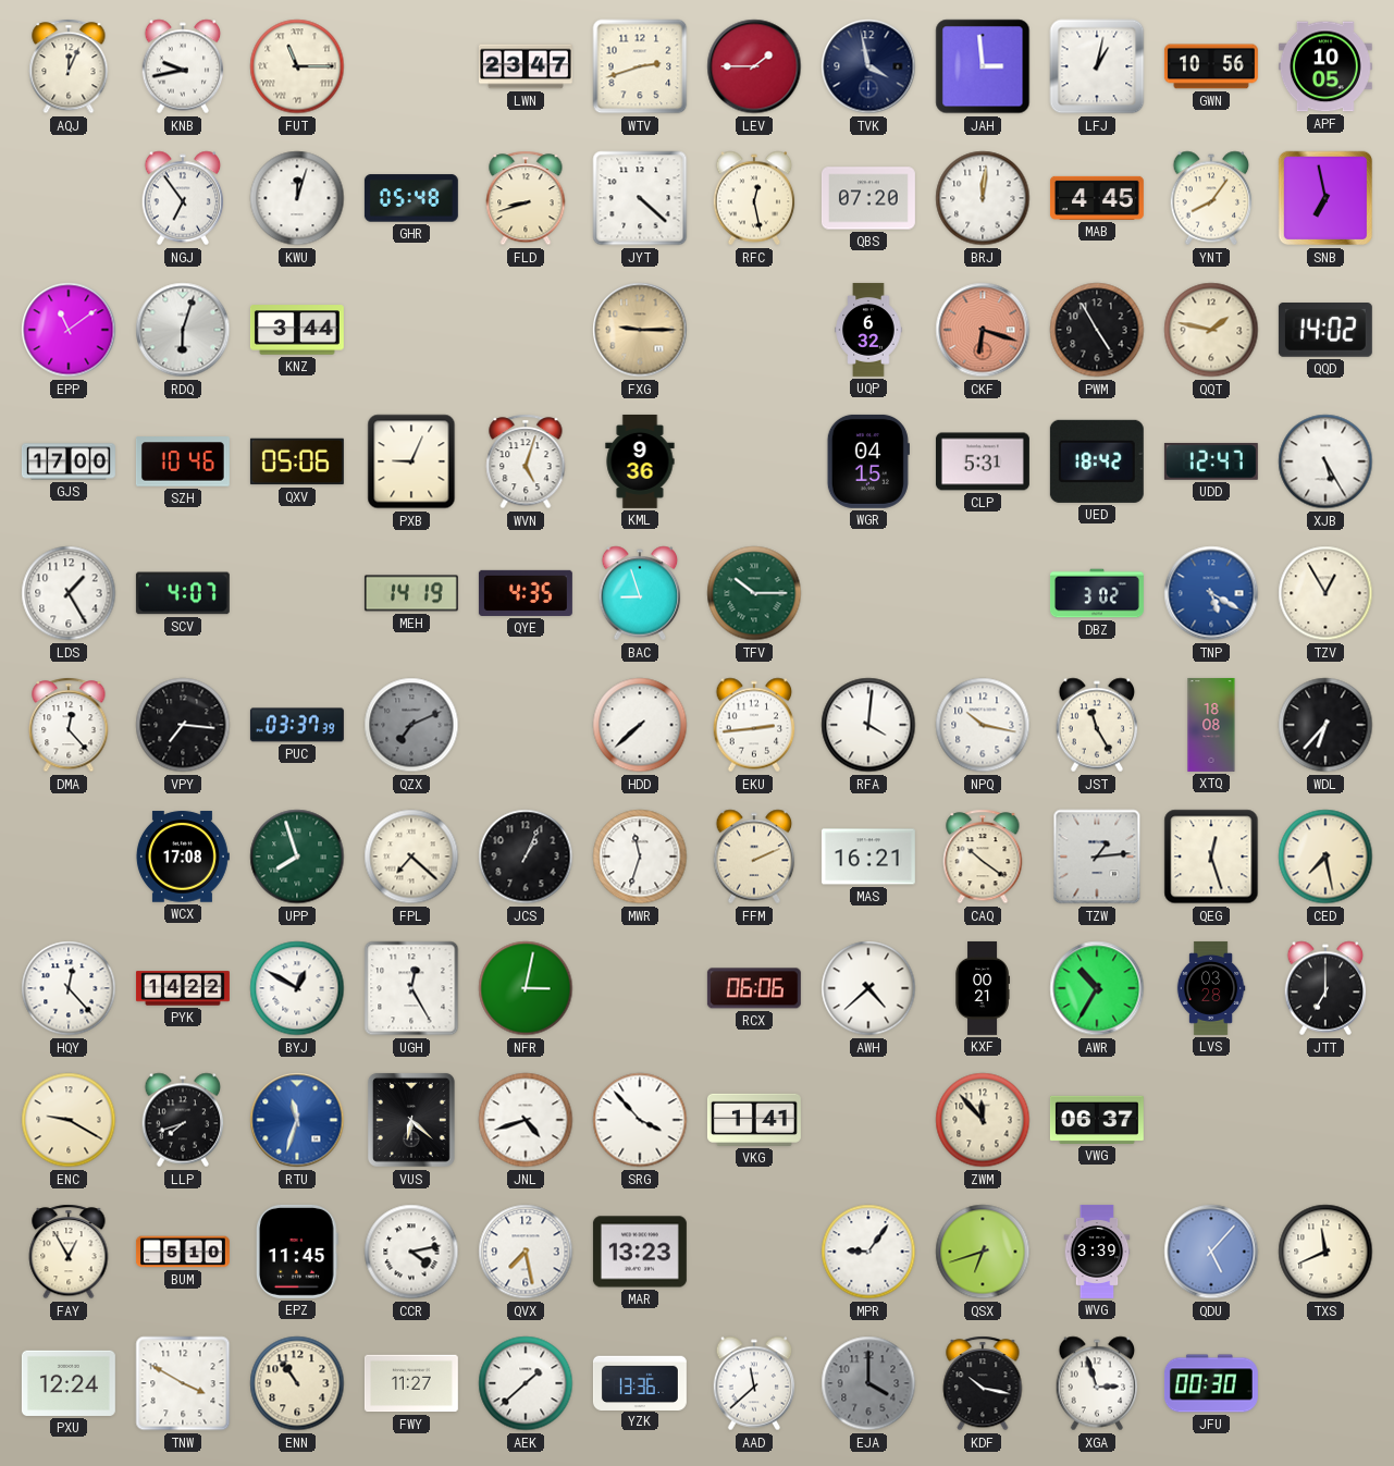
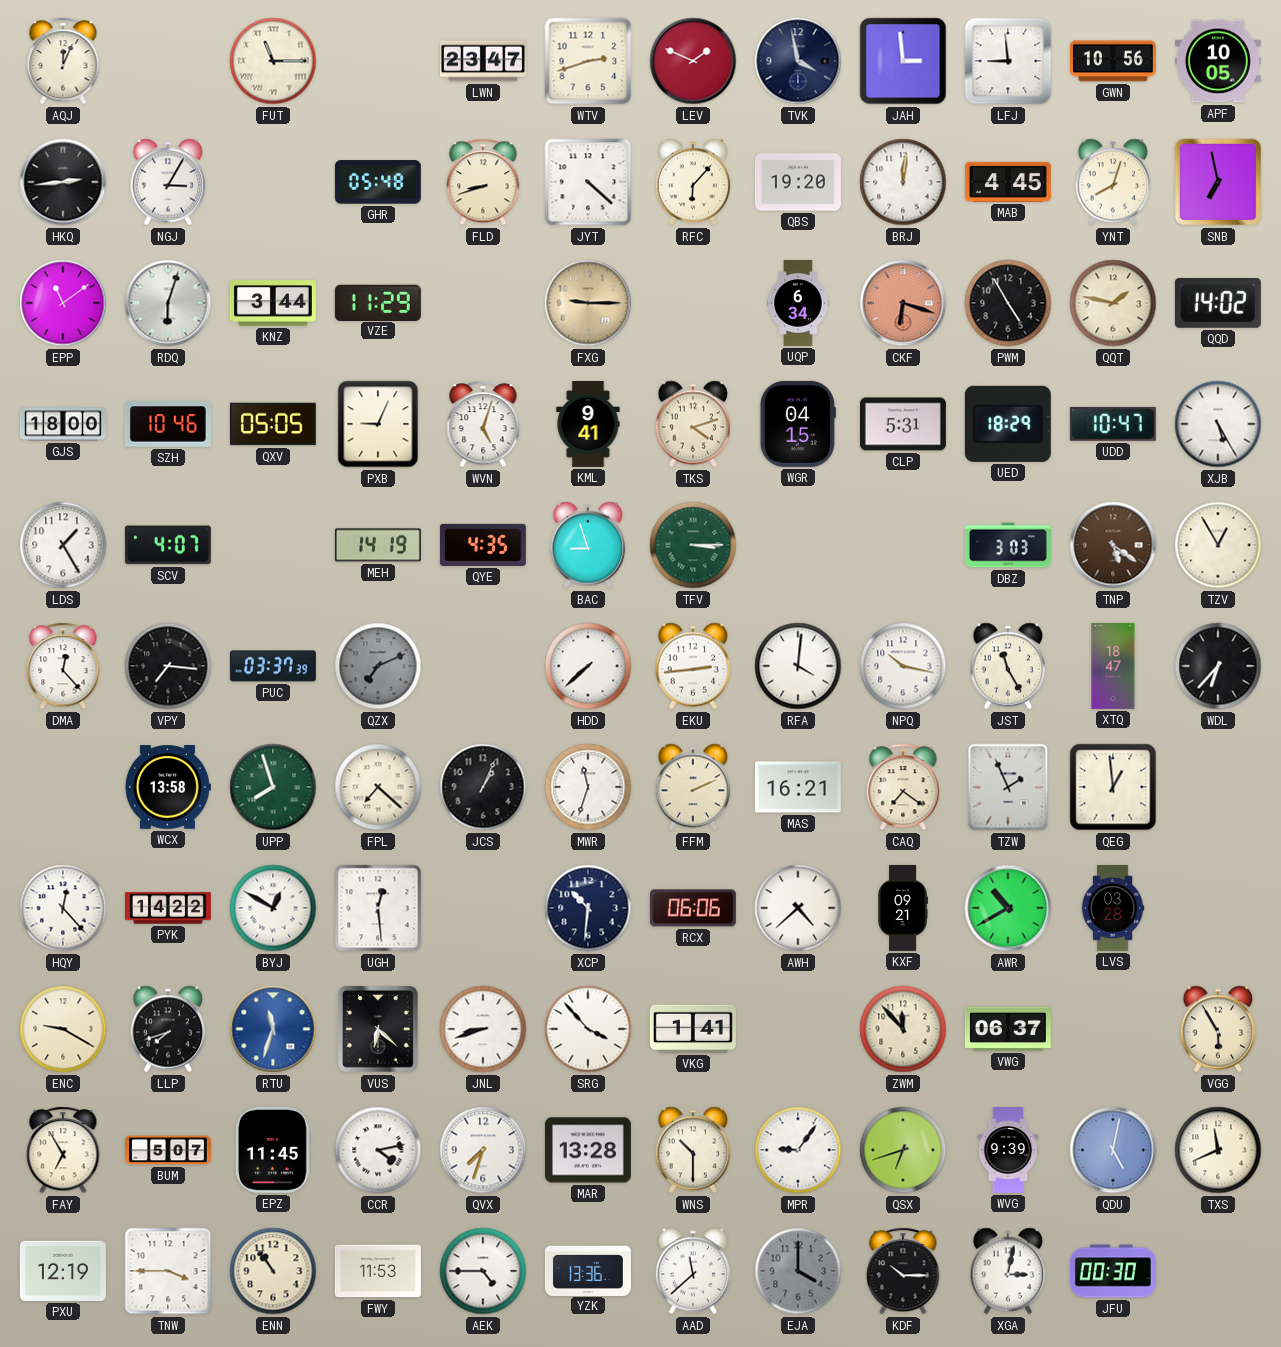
KNB: 9:43 -> none (183, 66)
LEV: 1:45 -> 1:49 (693, 61)
LFJ: 1:02 -> 8:59 (1008, 61)
HKQ: none -> 2:44 (63, 182)
NGJ: 6:54 -> 3:05 (168, 182)
KWU: 12:03 -> none (297, 198)
RFC: 12:28 -> 6:07 (693, 182)
QBS: 07:20 -> 19:20 (798, 182)
YNT: 8:06 -> 8:03 (1113, 182)
VZE: none -> 11:29 (378, 302)
UQP: 6:32 -> 6:34 (798, 303)
GJS: 17:00 -> 18:00 (63, 424)
QXV: 05:06 -> 05:05 (273, 424)
KML: 9:36 -> 9:41 (588, 424)
TKS: none -> 4:12 (693, 424)
UED: 18:42 -> 18:29 (1008, 424)
UDD: 12:47 -> 10:47 (1113, 424)
TFV: 10:15 -> 3:15 (693, 545)
DBZ: 3:02 -> 3:03 (1008, 545)
TNP: 5:20 -> 5:21 (1113, 545)
TNP dial: blue -> brown (1113, 545)
XTQ: 18:08 -> 18:47 (1113, 666)
WCX: 17:08 -> 13:58 (168, 787)
CAQ: 10:21 -> 7:21 (903, 787)
TZW: 1:14 -> 1:56 (1008, 787)
QEG: 12:27 -> 12:59 (1113, 787)
CED: 7:28 -> none (1325, 857)
UGH: 12:25 -> 12:29 (378, 908)
NFR: 3:02 -> none (526, 988)
XCP: none -> 10:31 (588, 908)
KXF: 00:21 -> 09:21 (902, 908)
AWR: 10:35 -> 10:40 (1008, 908)
JTT: 7:00 -> none (1325, 988)
JNL: 4:42 -> 8:42 (483, 1029)
VGG: none -> 5:55 (1218, 1029)
FAY: 12:55 -> 6:55 (63, 1150)
BUM: 5:10 -> 5:07 (168, 1150)
QVX: 7:28 -> 7:33 (483, 1150)
MAR: 13:23 -> 13:28 (588, 1150)
WNS: none -> 10:30 (693, 1150)
WVG: 3:39 -> 9:39 (1008, 1150)
QDU: 5:07 -> 5:02 (1113, 1150)
PXU: 12:24 -> 12:19 (63, 1271)
TNW: 3:50 -> 3:45 (168, 1271)
FWY: 11:27 -> 11:53 (378, 1271)
AEK: 1:38 -> 4:45 (483, 1271)
KDF: 10:17 -> 10:15 (903, 1271)
XGA: 2:57 -> 3:02 (1008, 1271)
